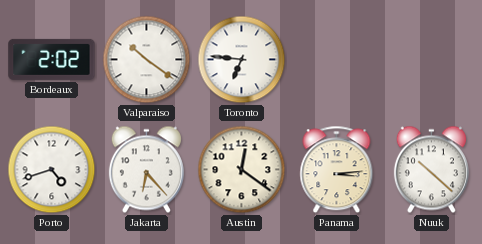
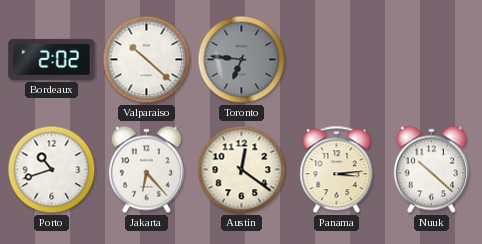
Valparaiso: 10:21 -> 10:22 (147, 60)
Toronto dial: white -> grey (242, 60)
Porto: 4:42 -> 10:42 (52, 170)
